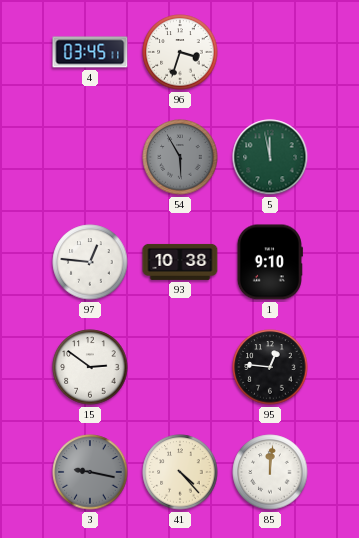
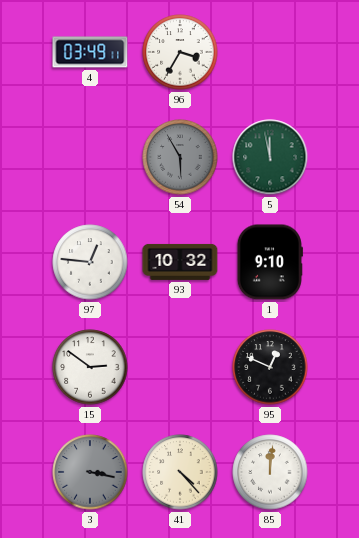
4: 03:45 -> 03:49 (90, 52)
96: 3:33 -> 3:35 (180, 52)
93: 10:38 -> 10:32 (180, 262)
95: 12:46 -> 12:49 (270, 367)
3: 9:17 -> 3:17 (90, 472)
